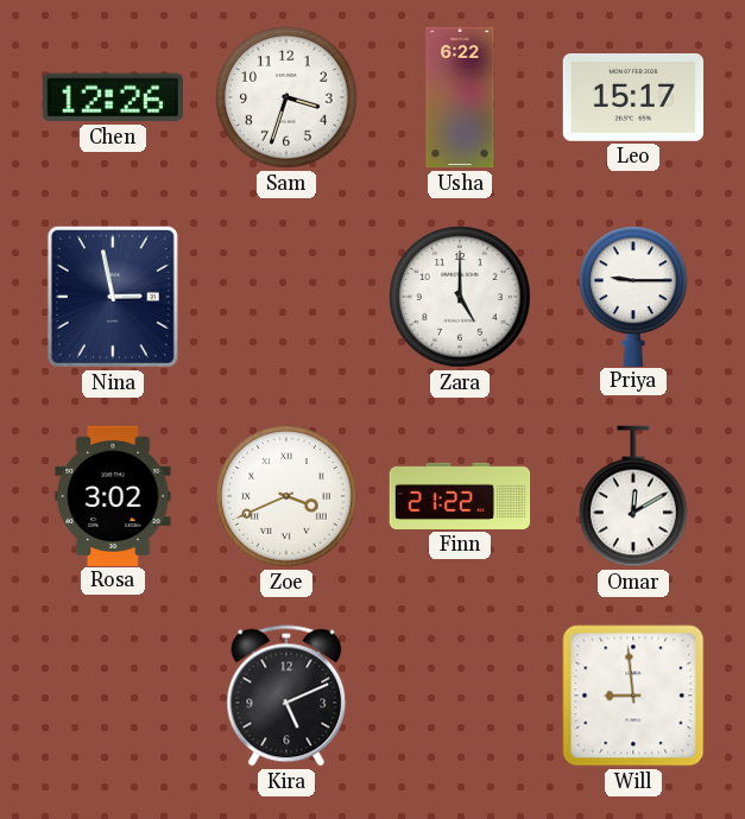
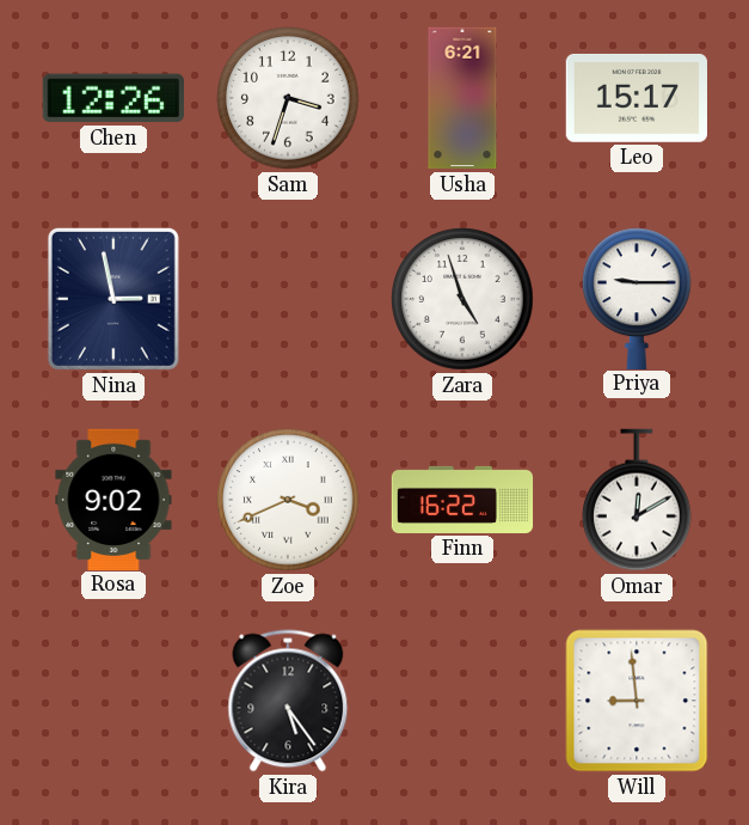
Usha: 6:22 -> 6:21 (462, 98)
Zara: 5:00 -> 4:57 (462, 299)
Rosa: 3:02 -> 9:02 (113, 499)
Finn: 21:22 -> 16:22 (462, 500)
Kira: 5:11 -> 5:24 (288, 701)
